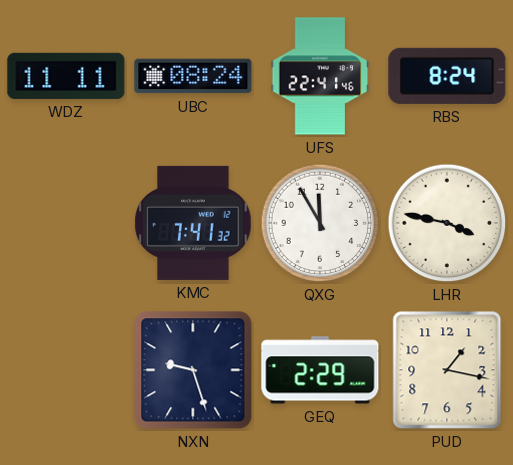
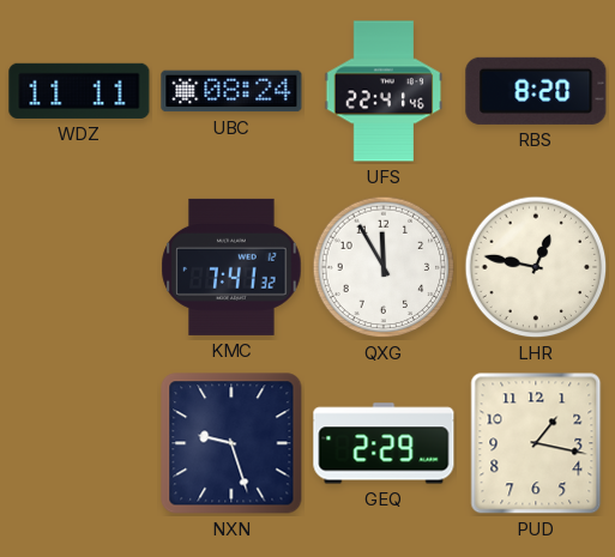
RBS: 8:24 -> 8:20 (536, 91)
LHR: 3:47 -> 12:47 (536, 267)
